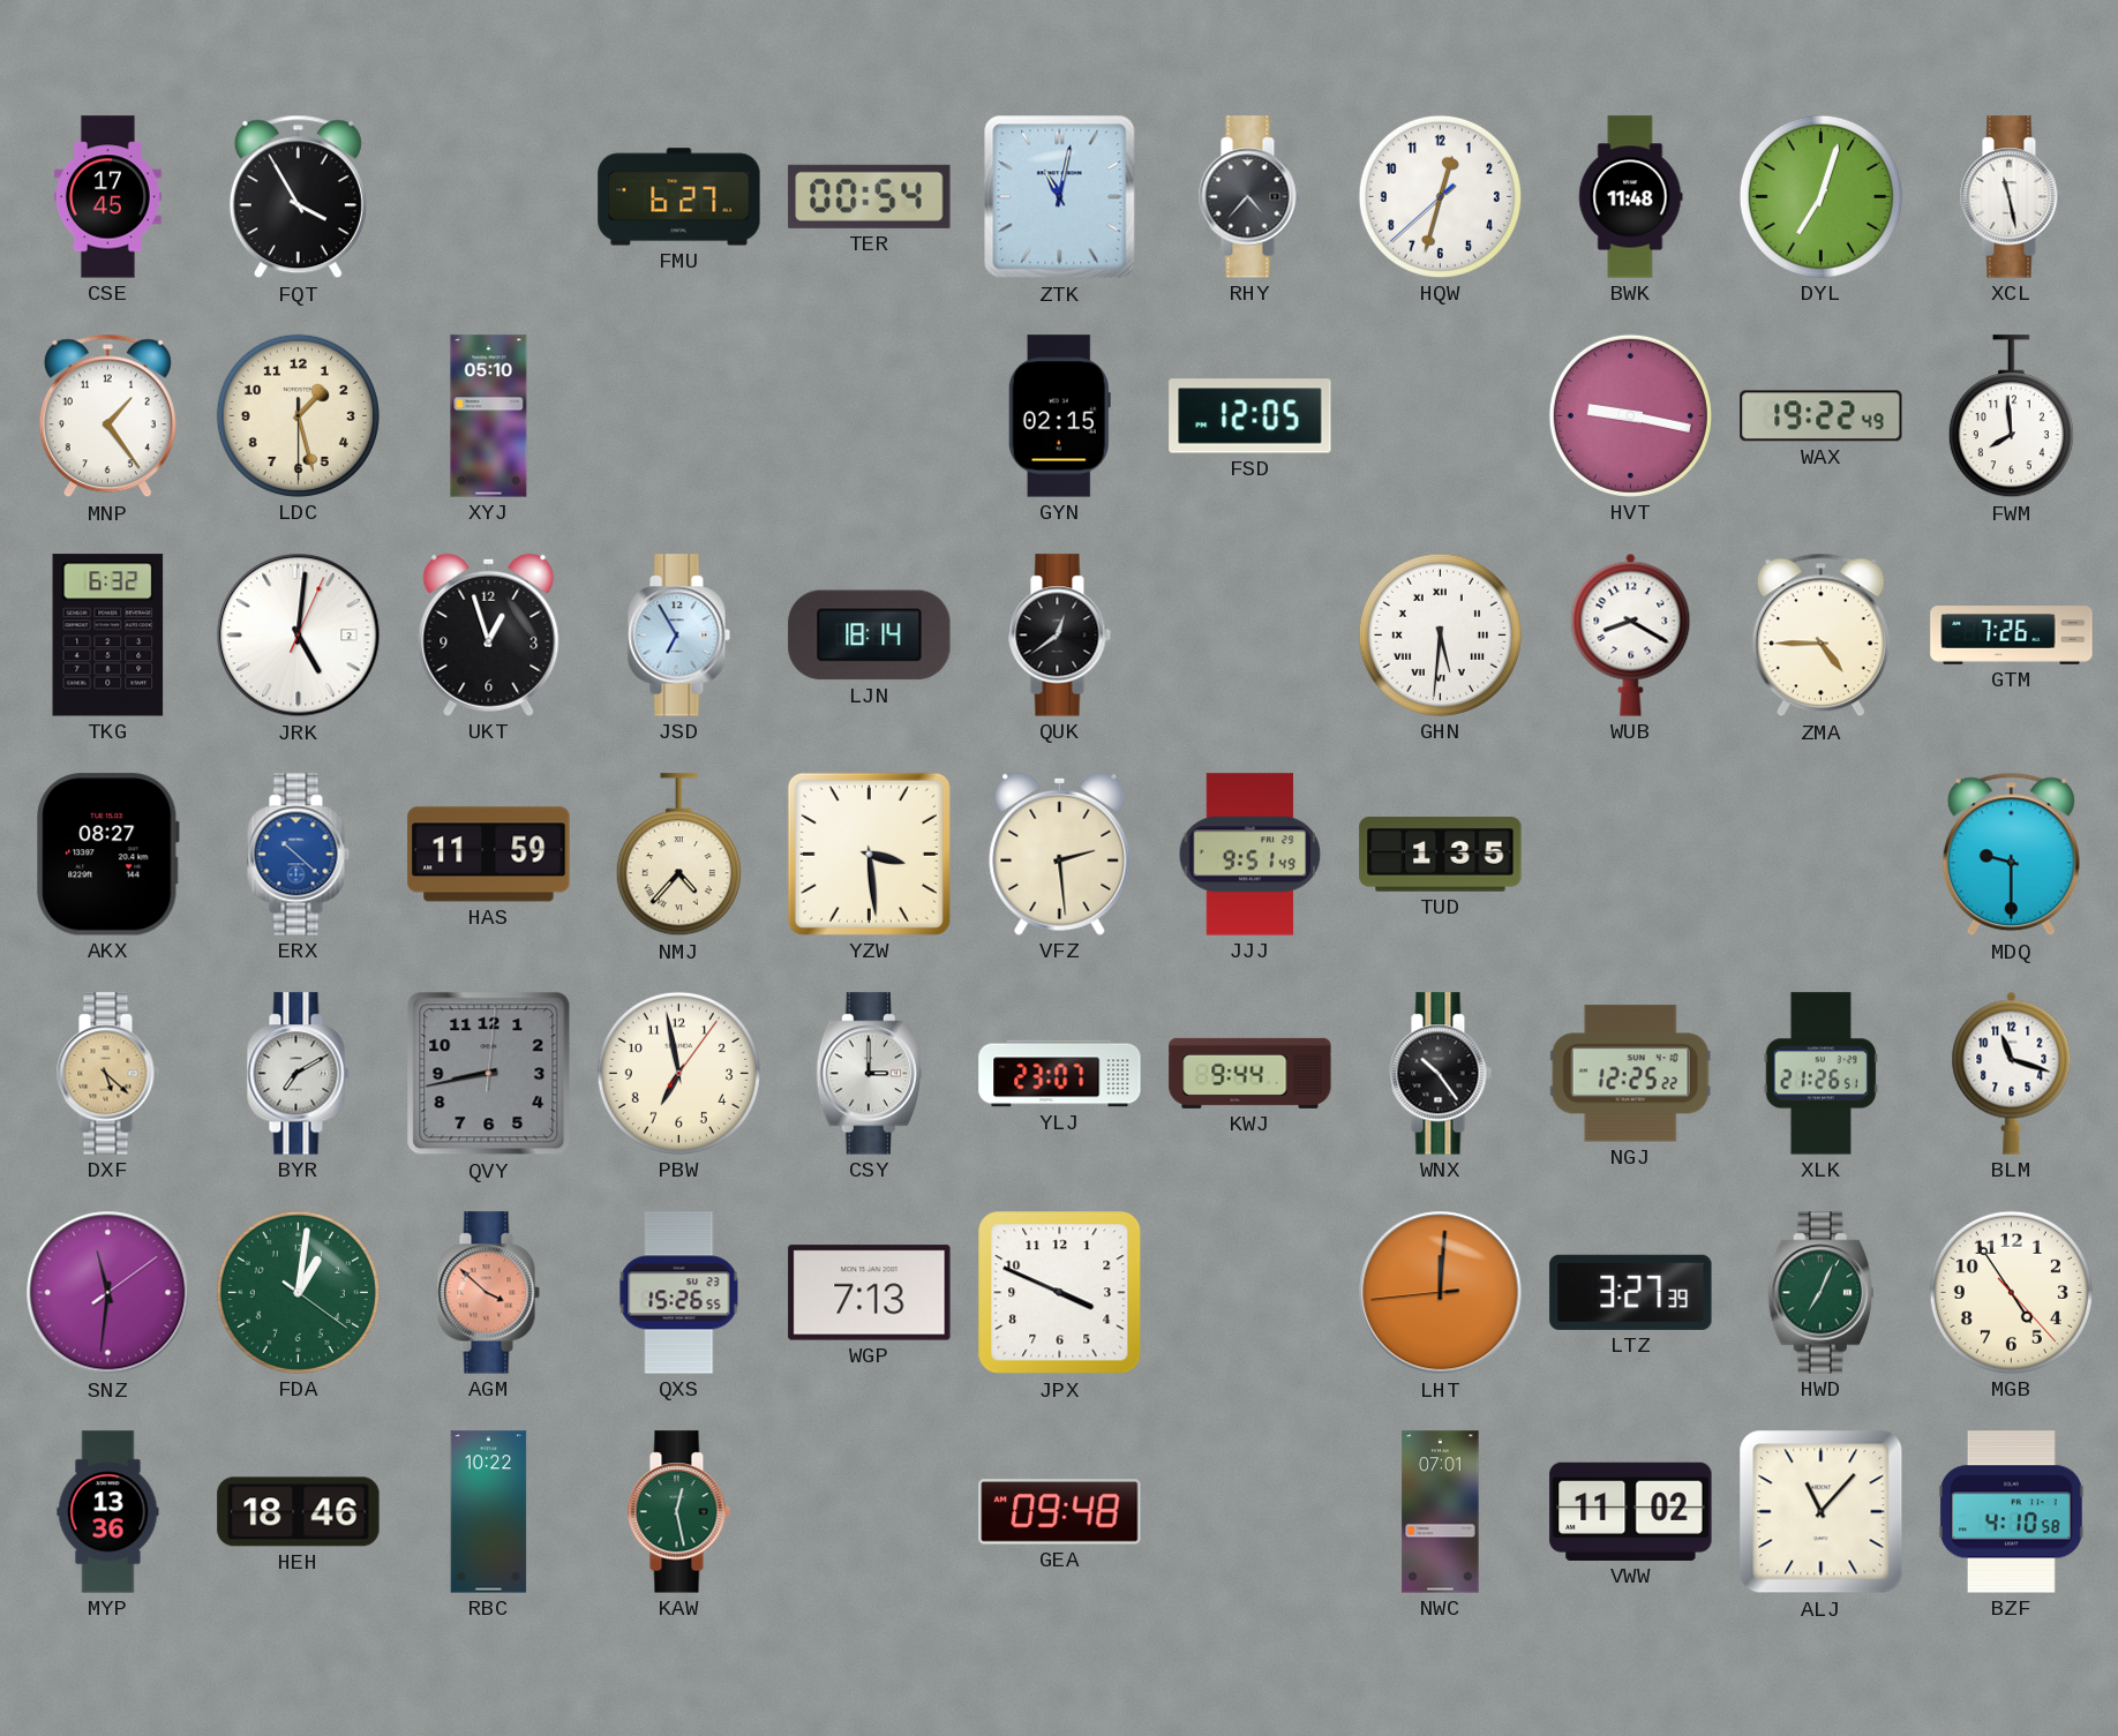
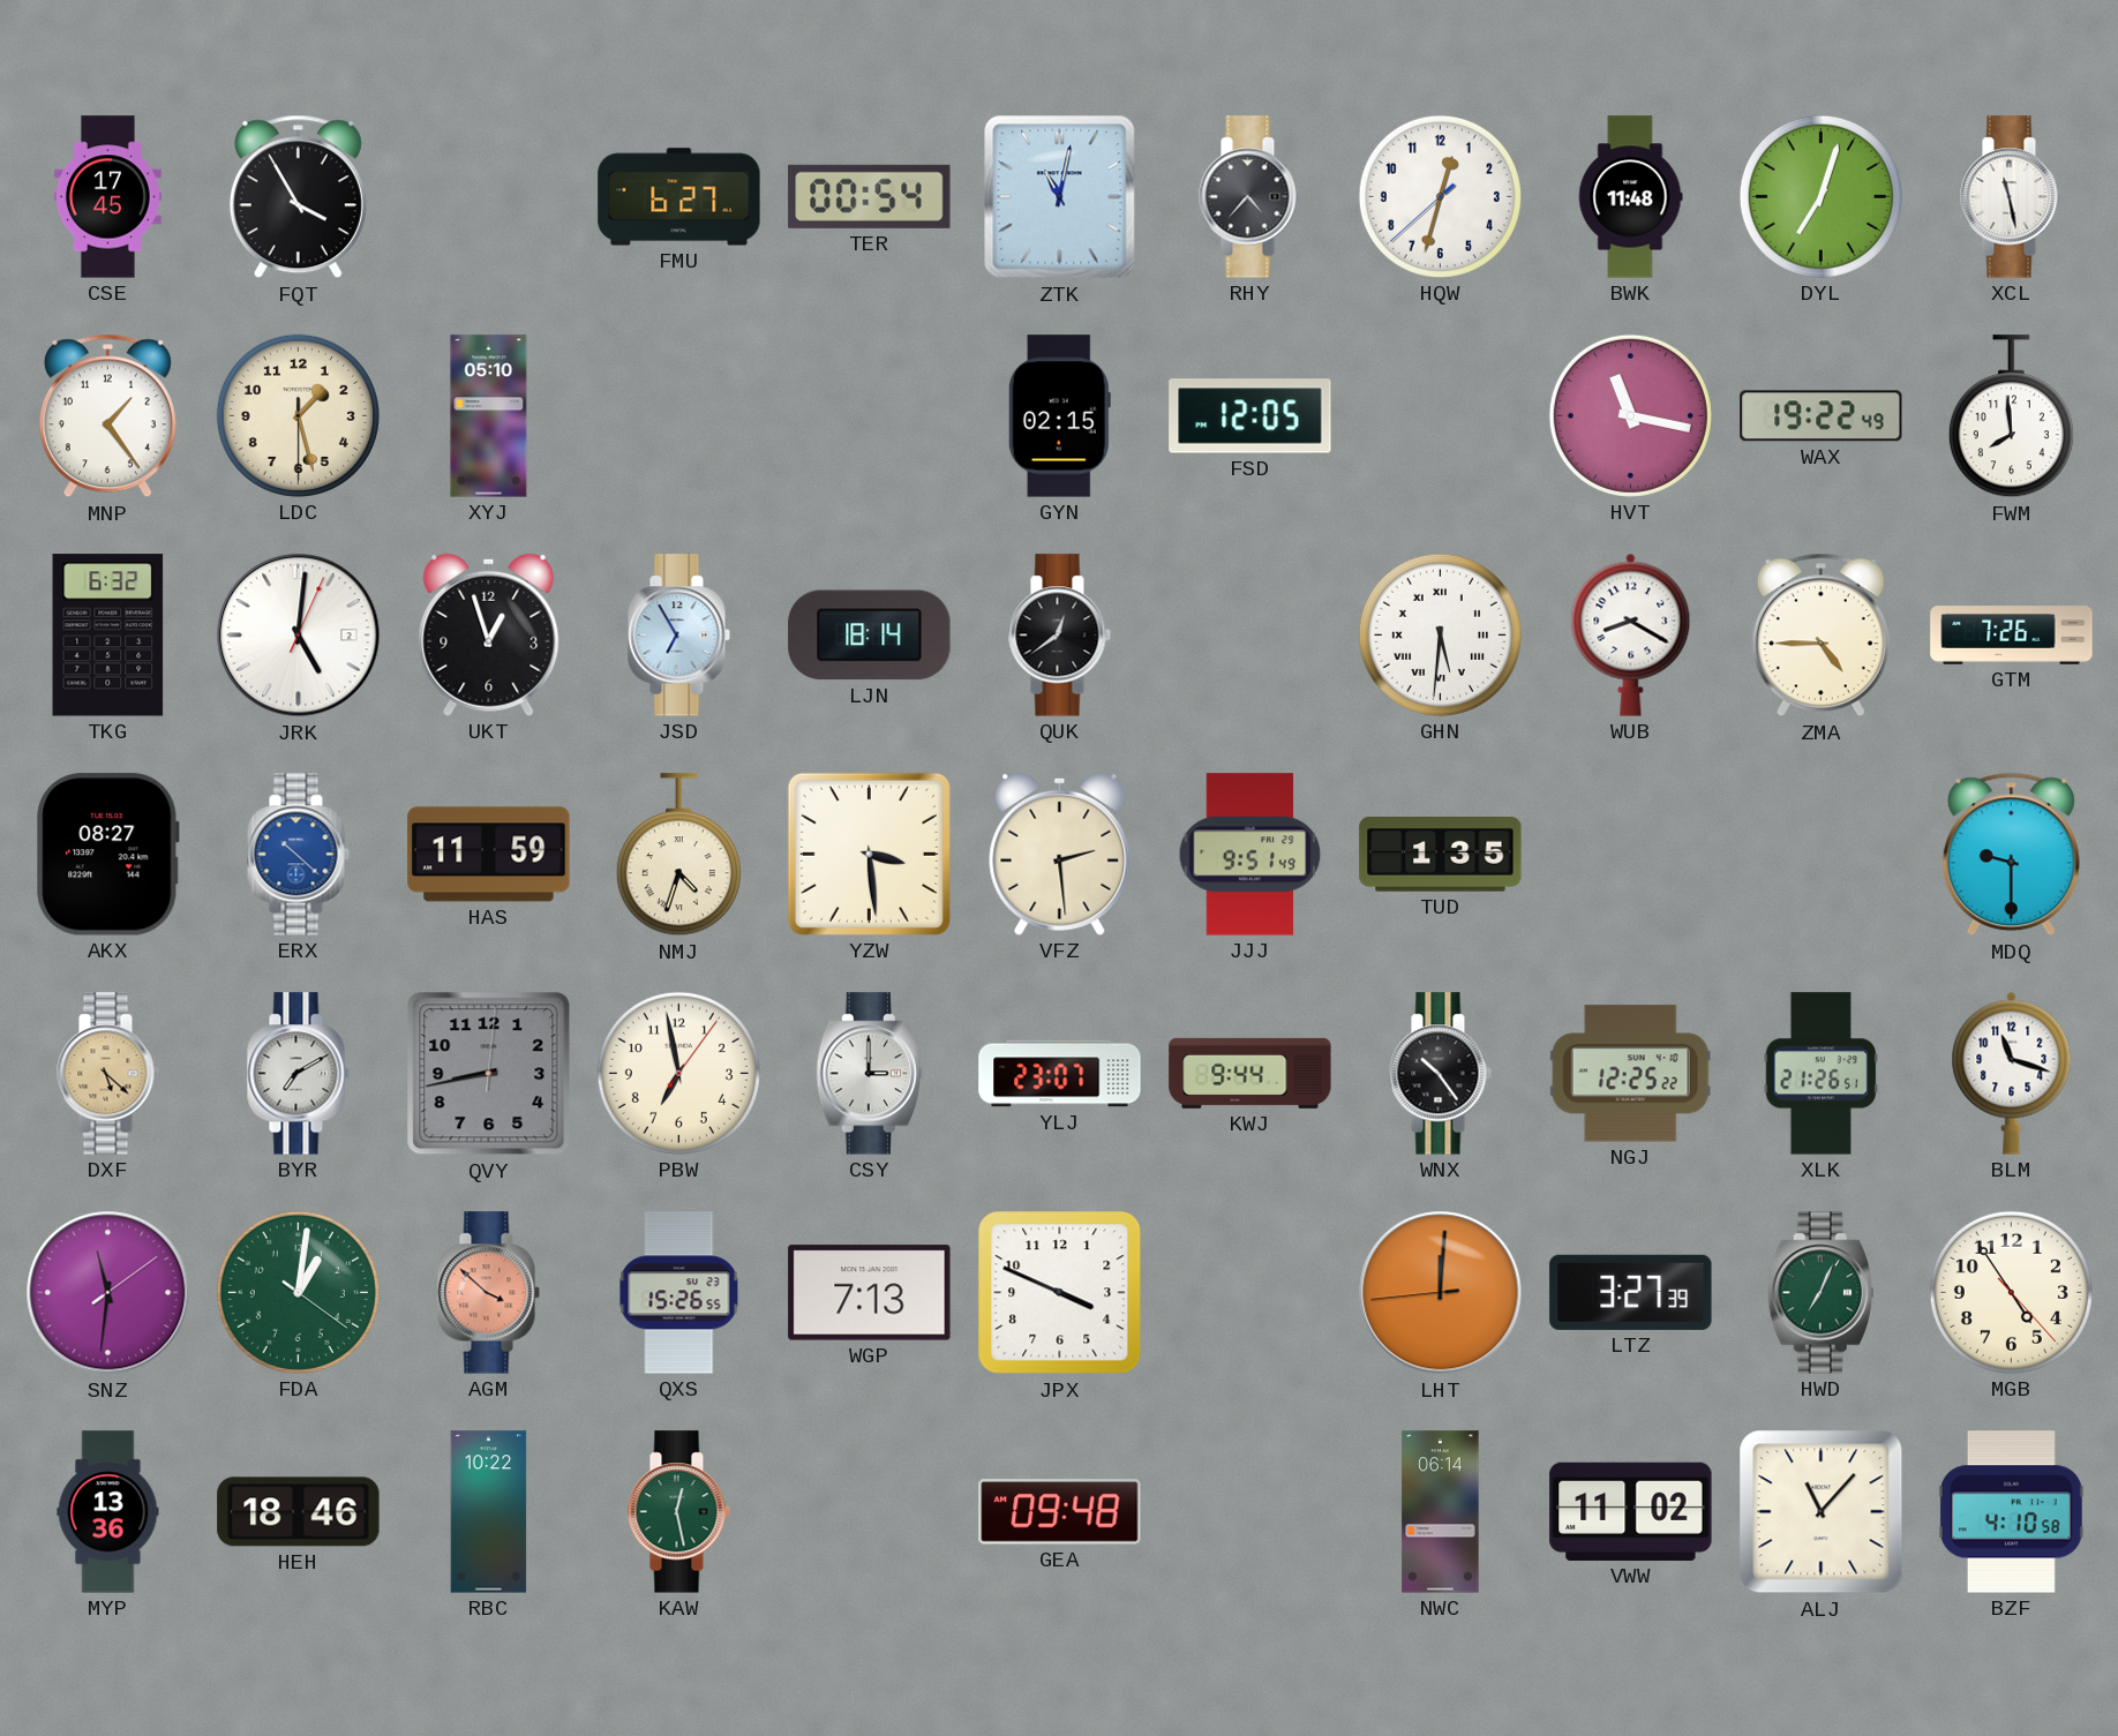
HVT: 9:17 -> 11:17 (1630, 415)
NMJ: 4:37 -> 4:33 (678, 855)
NWC: 07:01 -> 06:14 (1441, 1512)
